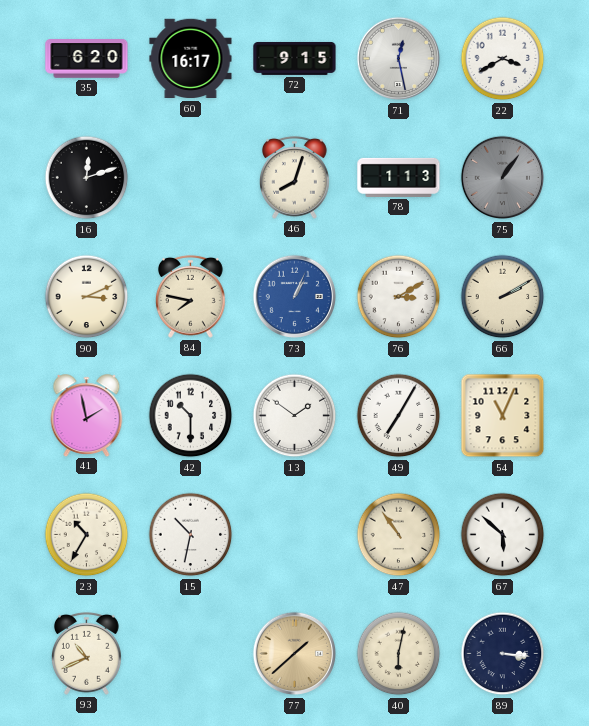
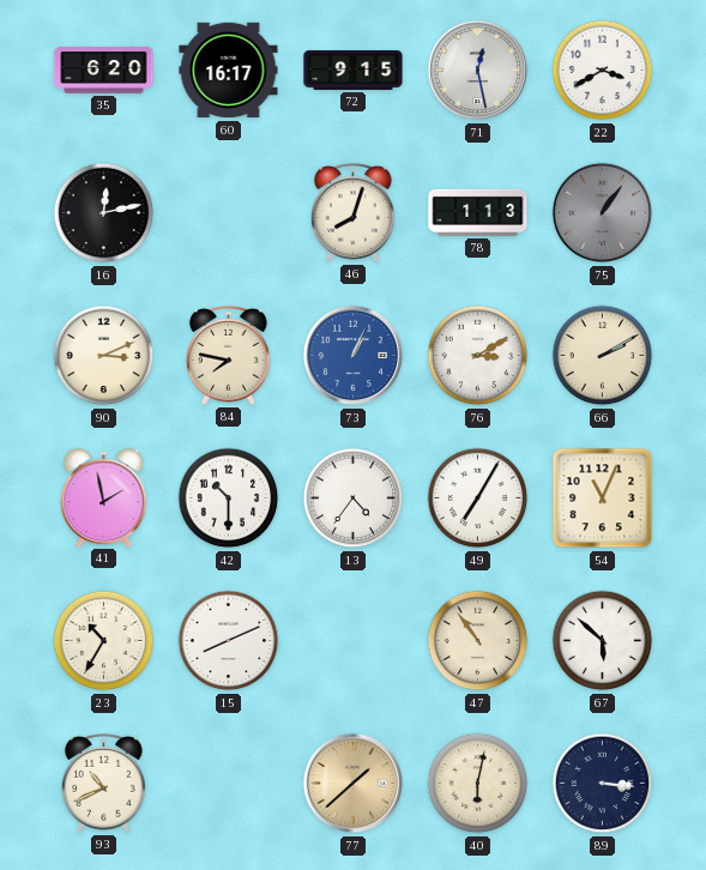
16: 12:12 -> 12:13 (104, 213)
13: 1:51 -> 4:36 (354, 499)
15: 10:32 -> 8:11 (229, 641)
